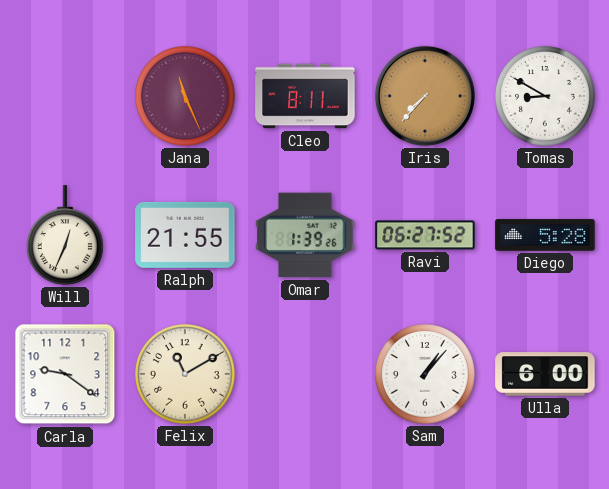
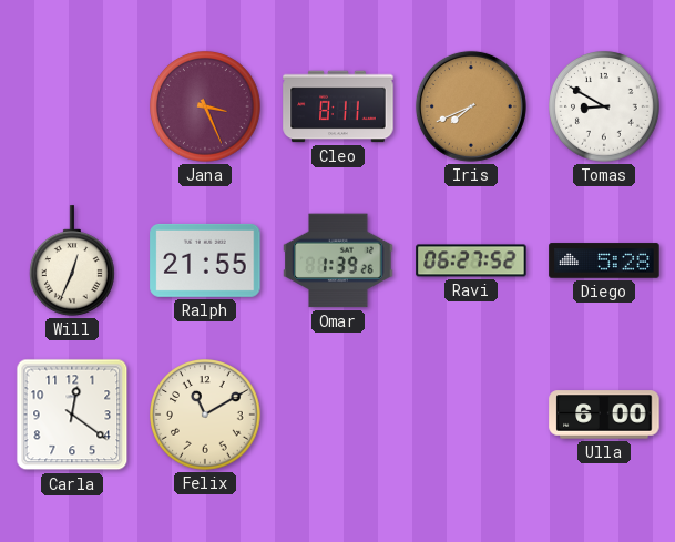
Jana: 11:26 -> 3:26 (205, 106)
Iris: 7:37 -> 7:41 (471, 106)
Carla: 9:21 -> 12:21 (72, 415)
Sam: 1:07 -> none (425, 374)
